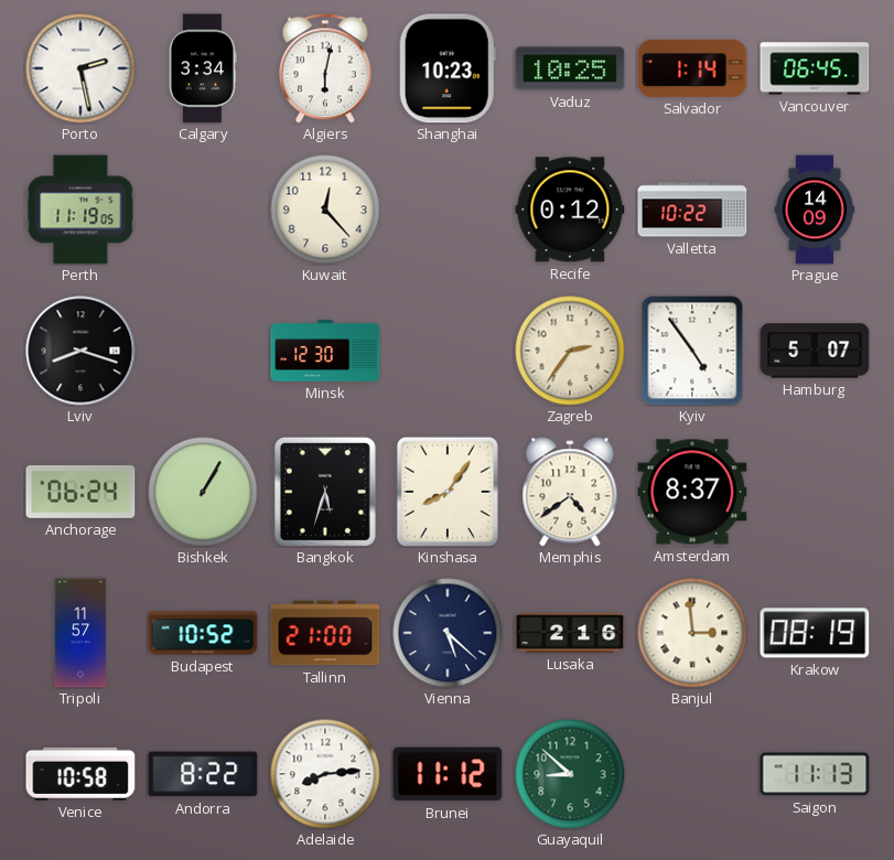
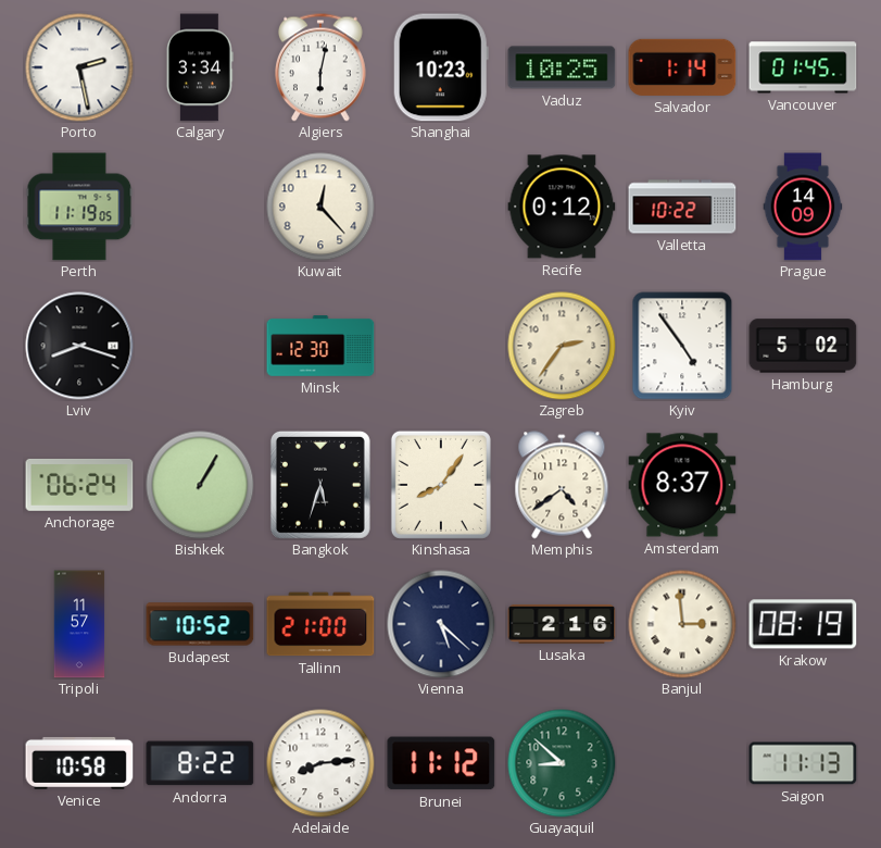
Vancouver: 06:45 -> 01:45 (803, 67)
Hamburg: 5:07 -> 5:02 (803, 346)
